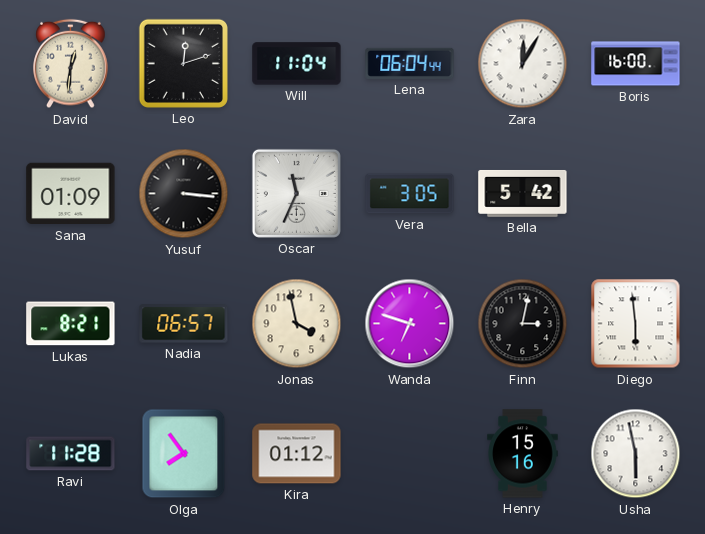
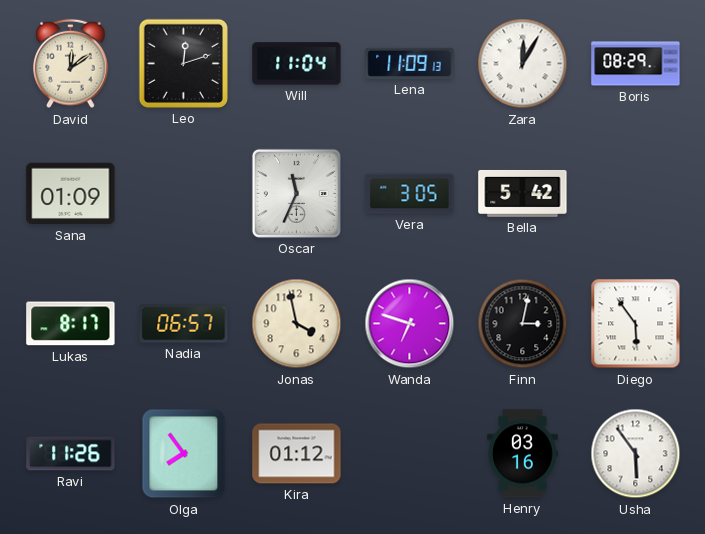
David: 12:31 -> 12:09 (71, 64)
Lena: 06:04 -> 11:09 (410, 63)
Boris: 16:00 -> 08:29 (636, 64)
Yusuf: 3:16 -> none (184, 194)
Lukas: 8:21 -> 8:17 (71, 324)
Diego: 5:59 -> 5:54 (636, 324)
Ravi: 11:28 -> 11:26 (71, 454)
Henry: 15:16 -> 03:16 (523, 454)
Usha: 5:58 -> 5:54 (636, 454)
